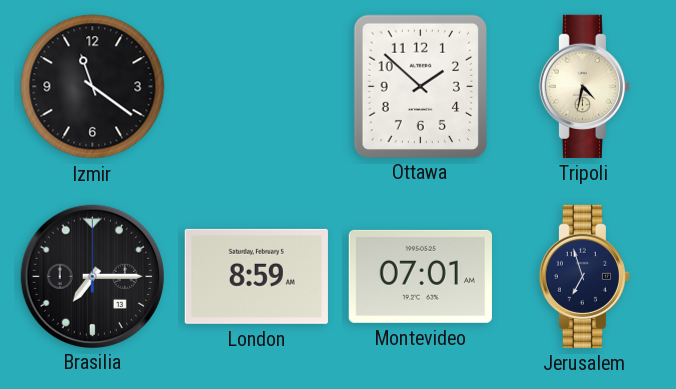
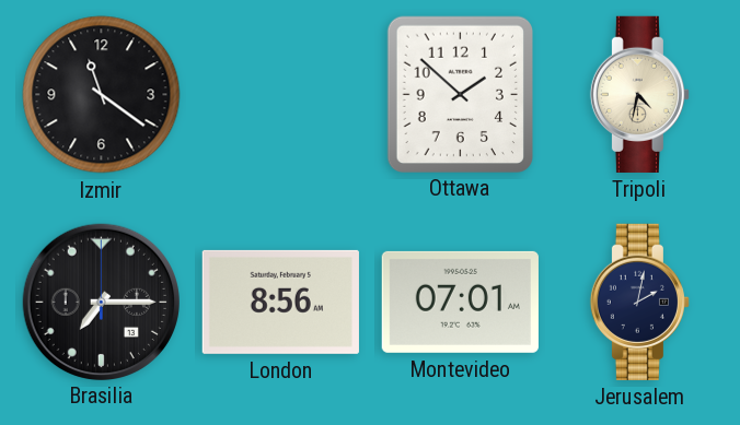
London: 8:59 -> 8:56 (280, 302)
Jerusalem: 6:57 -> 2:02 (639, 302)
